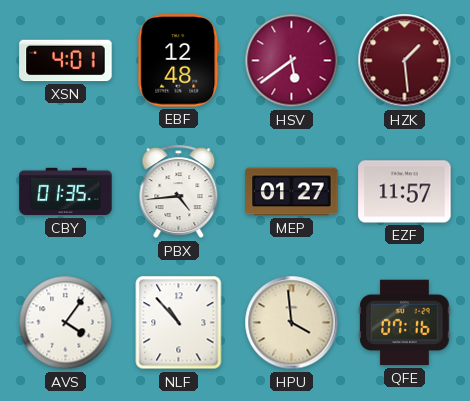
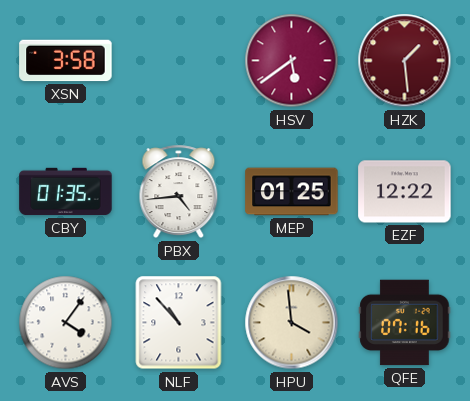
XSN: 4:01 -> 3:58 (66, 61)
EBF: 12:48 -> none (179, 61)
MEP: 01:27 -> 01:25 (292, 192)
EZF: 11:57 -> 12:22 (405, 192)
